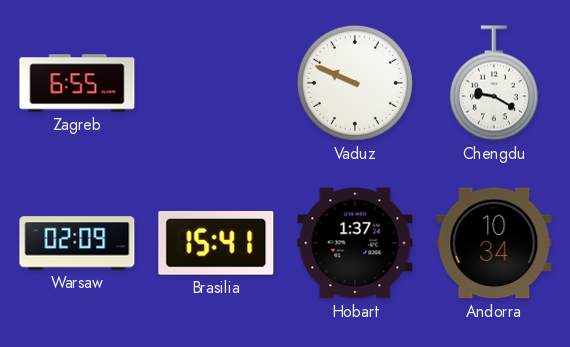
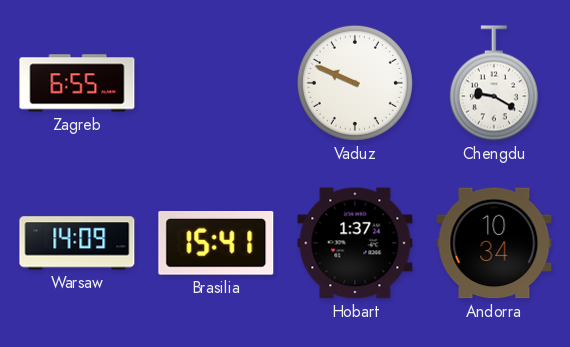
Warsaw: 02:09 -> 14:09 (77, 243)
